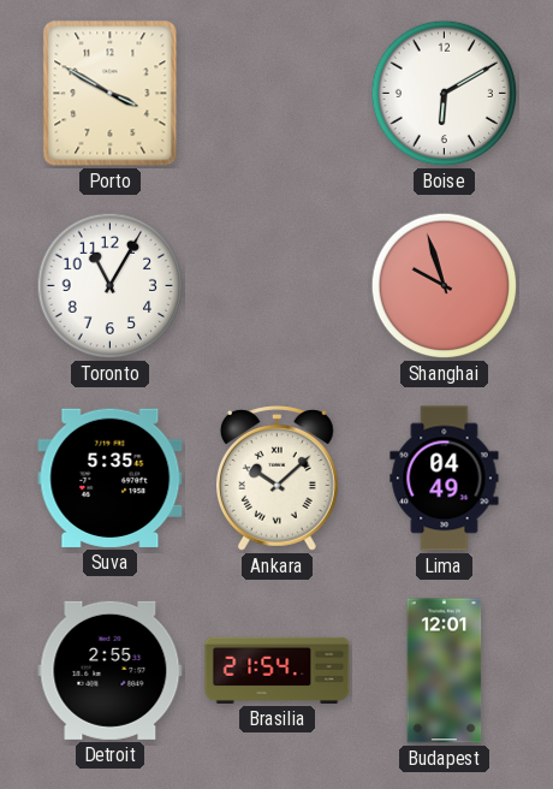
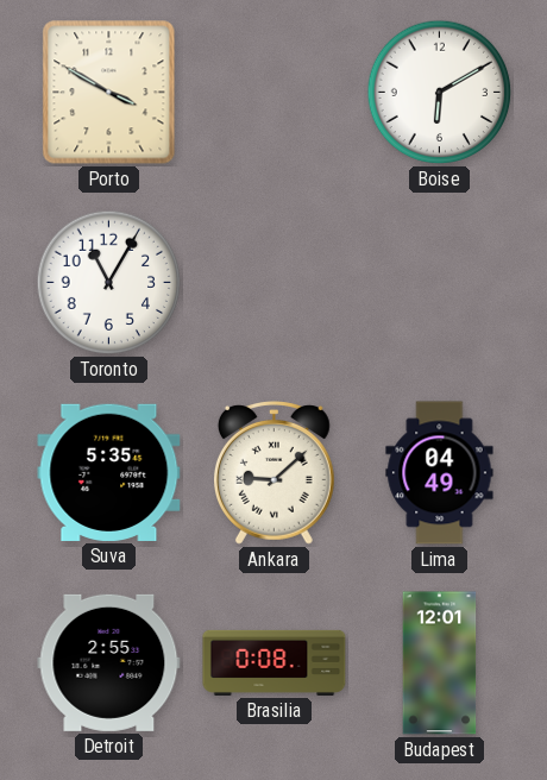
Shanghai: 9:57 -> none (445, 286)
Ankara: 10:08 -> 9:08 (273, 473)
Brasilia: 21:54 -> 0:08 (275, 662)
